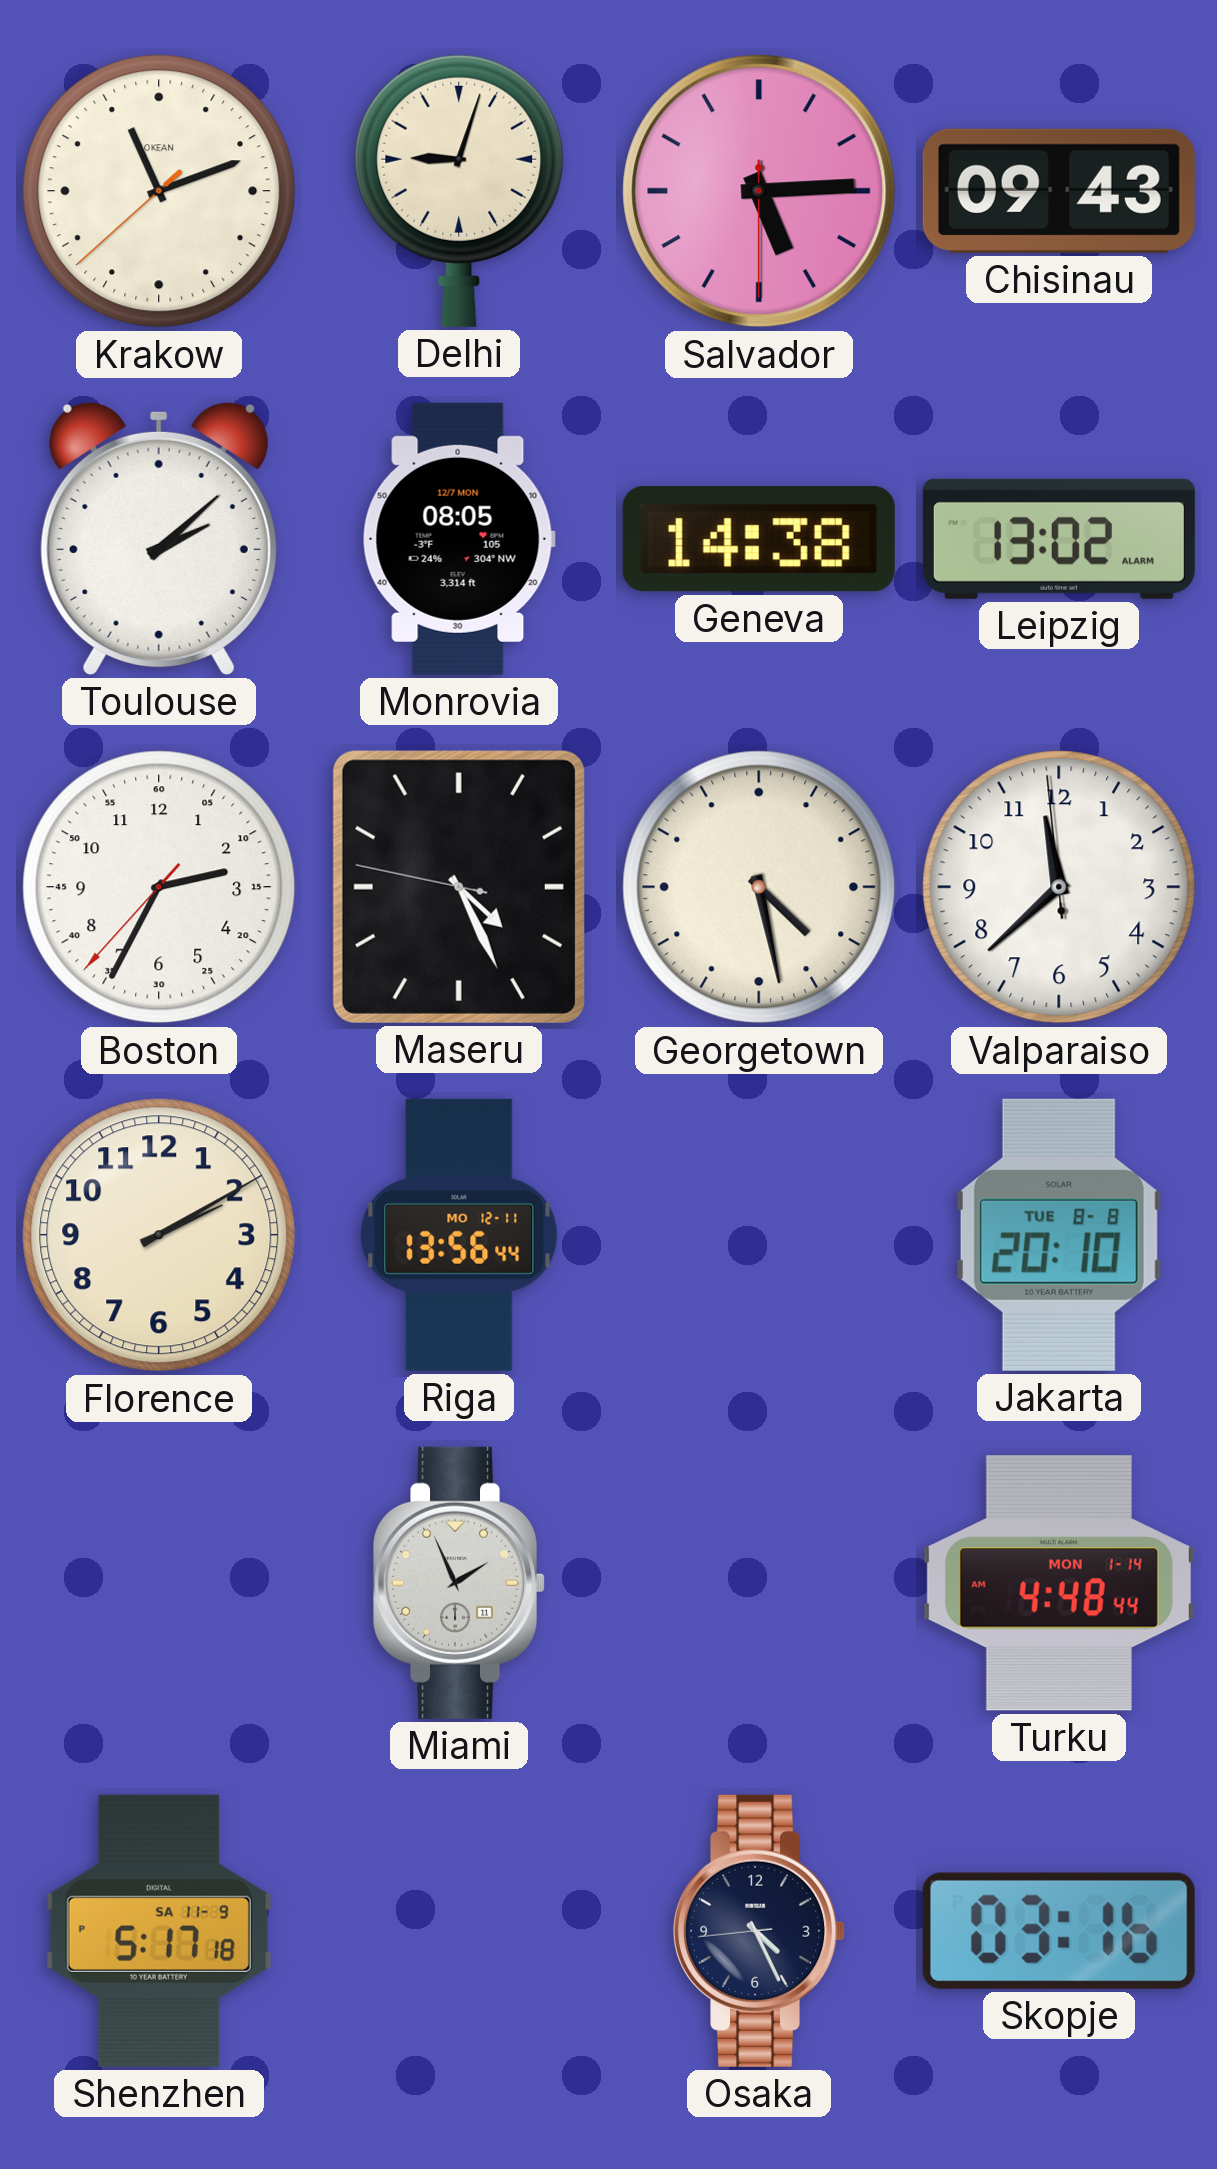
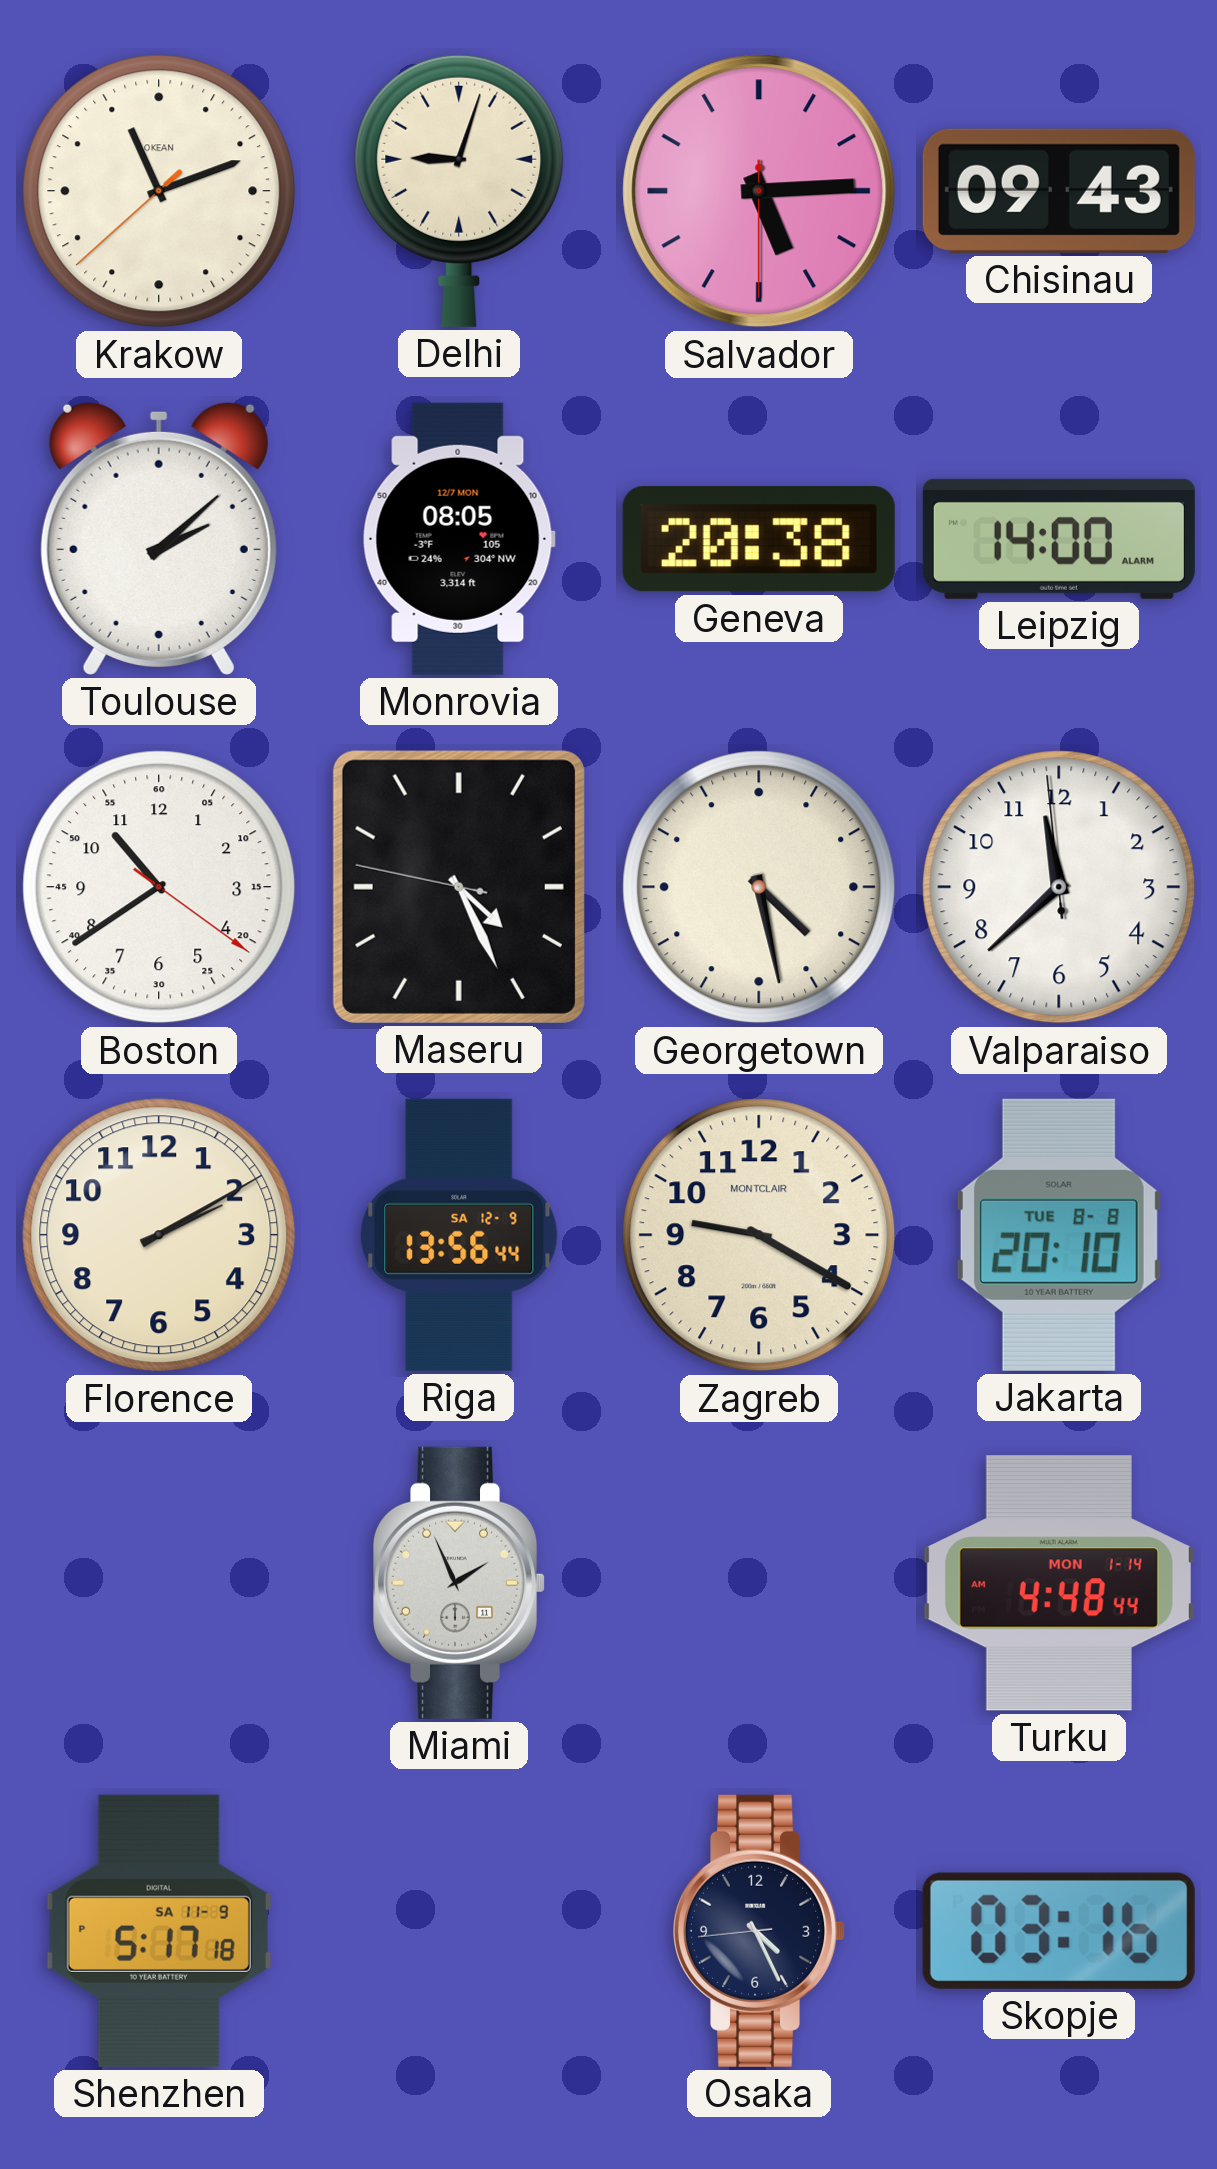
Geneva: 14:38 -> 20:38 (759, 539)
Leipzig: 13:02 -> 14:00 (1059, 539)
Boston: 2:34 -> 10:39 (159, 887)
Riga date: MO 12-11 -> SA 12-9 (459, 1235)
Zagreb: none -> 9:20 (759, 1235)
